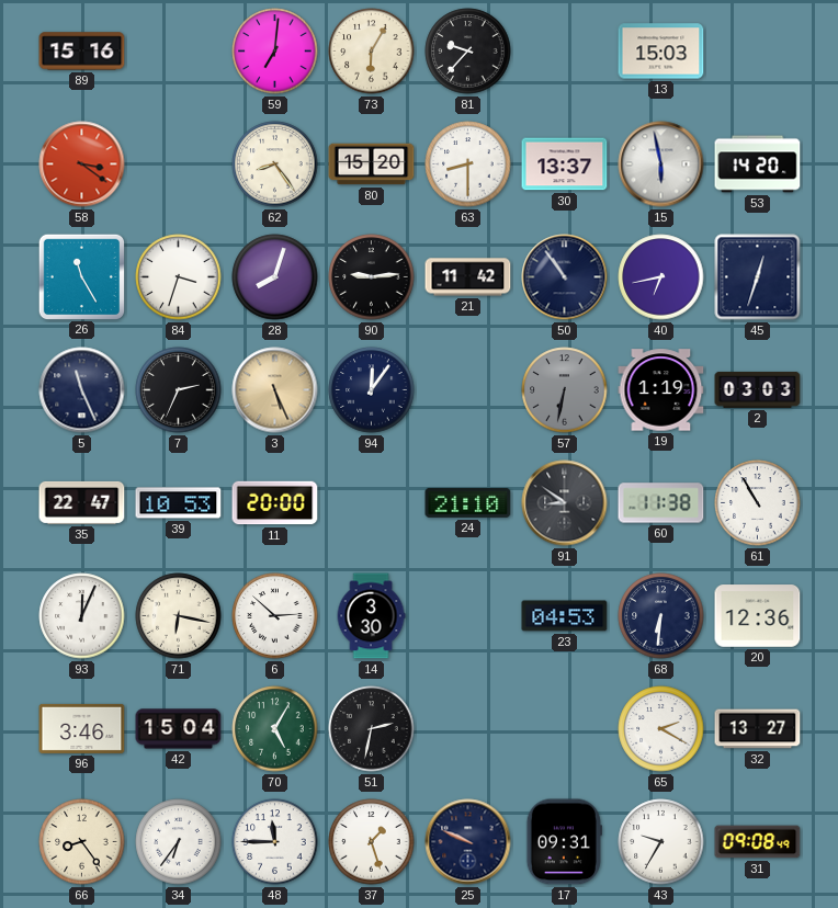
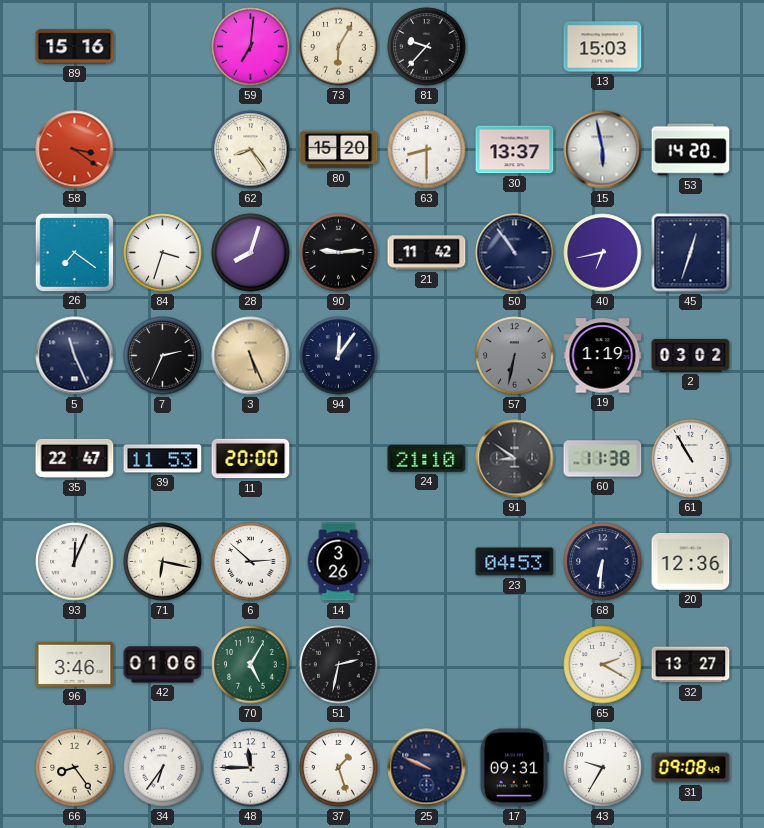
26: 11:25 -> 7:21 (74, 252)
2: 03:03 -> 03:02 (691, 355)
39: 10:53 -> 11:53 (163, 459)
14: 3:30 -> 3:26 (338, 562)
42: 15:04 -> 01:06 (163, 665)
